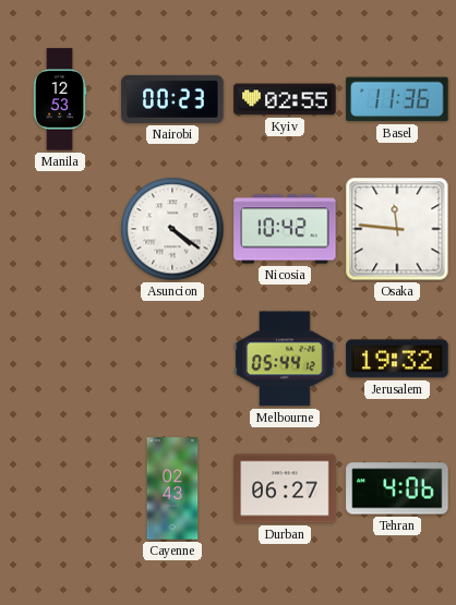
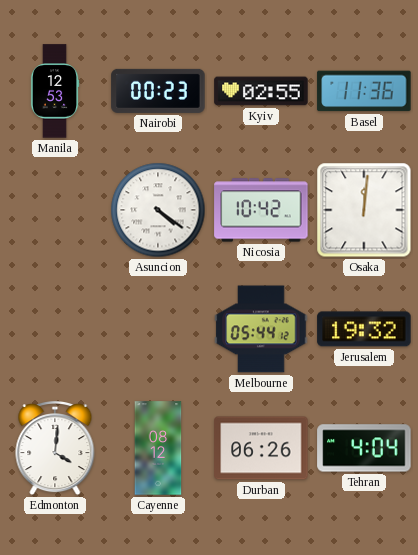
Osaka: 11:46 -> 12:01 (364, 210)
Edmonton: none -> 4:01 (55, 449)
Cayenne: 02:43 -> 08:12 (158, 448)
Durban: 06:27 -> 06:26 (261, 448)
Tehran: 4:06 -> 4:04 (364, 448)
